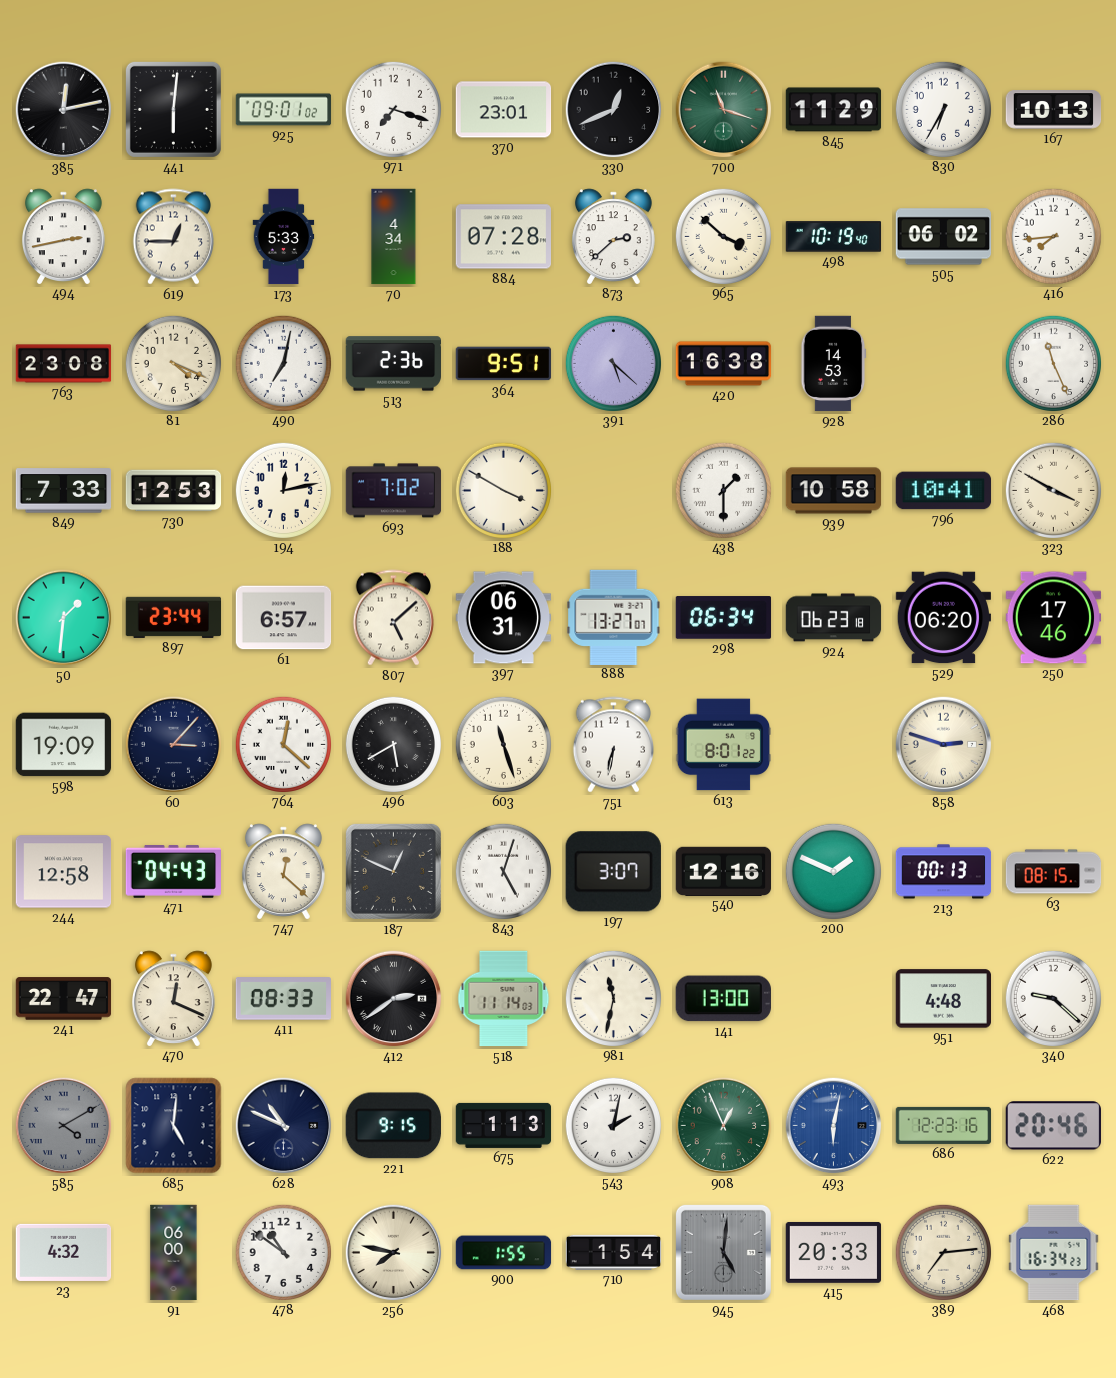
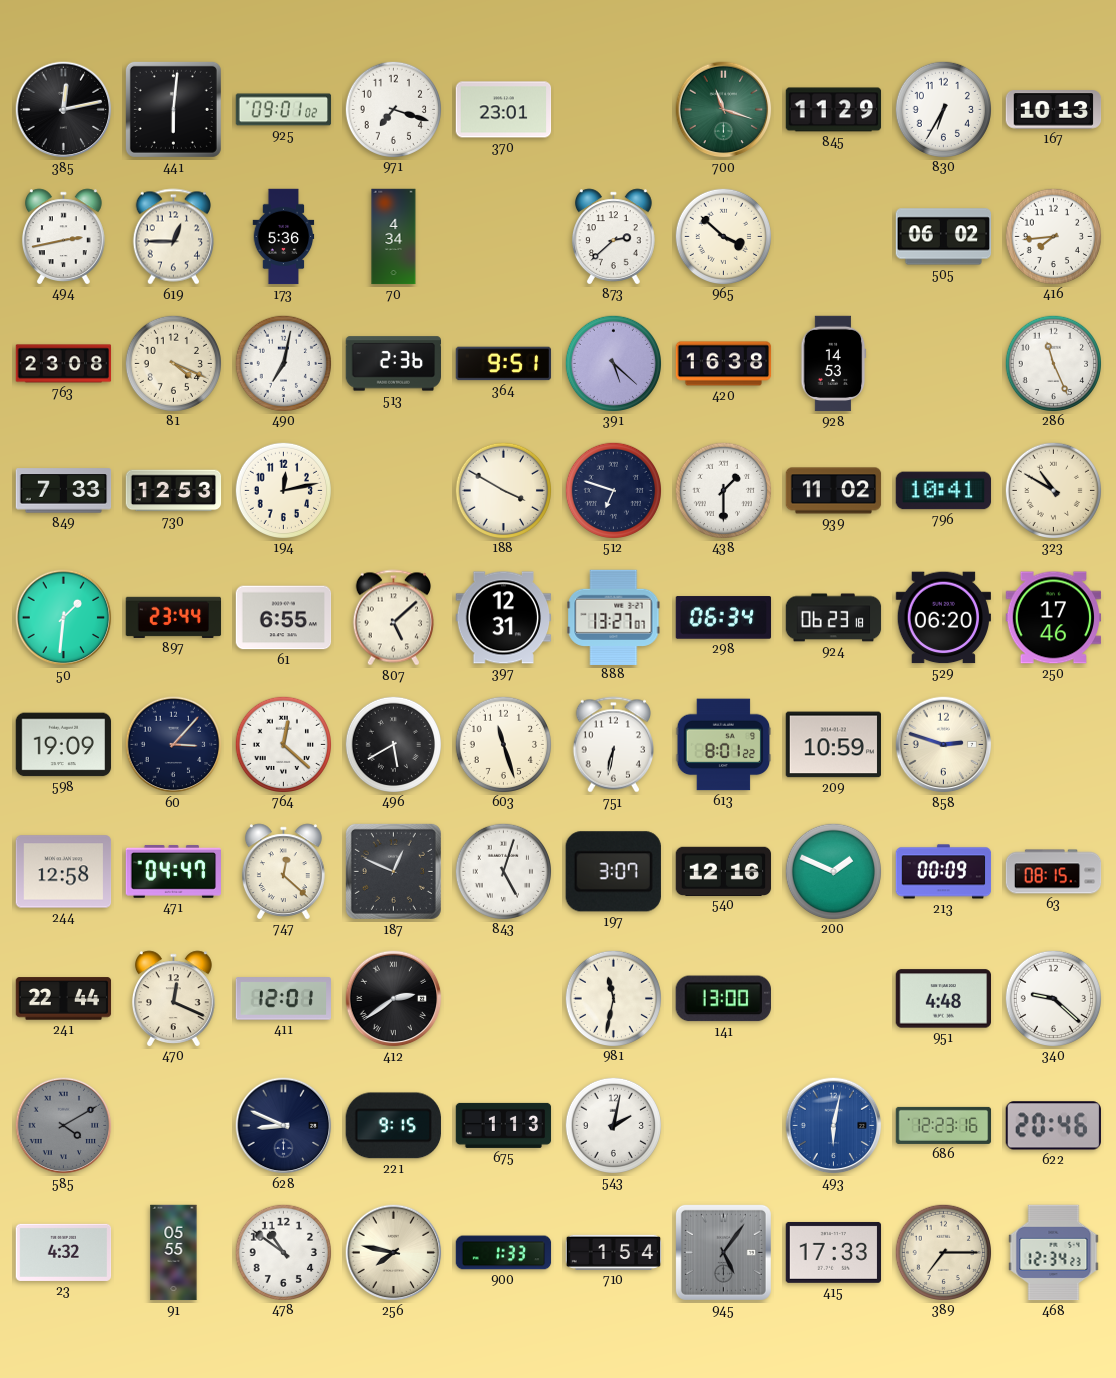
330: 12:41 -> none (614, 110)
173: 5:33 -> 5:36 (284, 237)
884: 07:28 -> none (503, 237)
498: 10:19 -> none (834, 237)
693: 7:02 -> none (394, 491)
512: none -> 6:48 (613, 490)
939: 10:58 -> 11:02 (834, 491)
323: 3:50 -> 10:50 (1053, 490)
61: 6:57 -> 6:55 (284, 618)
397: 06:31 -> 12:31 (504, 618)
209: none -> 10:59 (833, 745)
471: 04:43 -> 04:47 (173, 872)
213: 00:13 -> 00:09 (944, 872)
241: 22:47 -> 22:44 (64, 999)
411: 08:33 -> 12:01 (283, 999)
518: 11:14 -> none (504, 999)
685: 5:01 -> none (174, 1126)
628: 10:49 -> 8:49 (284, 1126)
908: 12:56 -> none (724, 1126)
91: 06:00 -> 05:55 (174, 1253)
900: 1:55 -> 1:33 (504, 1253)
945: 5:01 -> 5:06 (723, 1252)
415: 20:33 -> 17:33 (834, 1252)
389: 7:14 -> 7:15 (943, 1252)
468: 16:34 -> 12:34 (1054, 1253)
